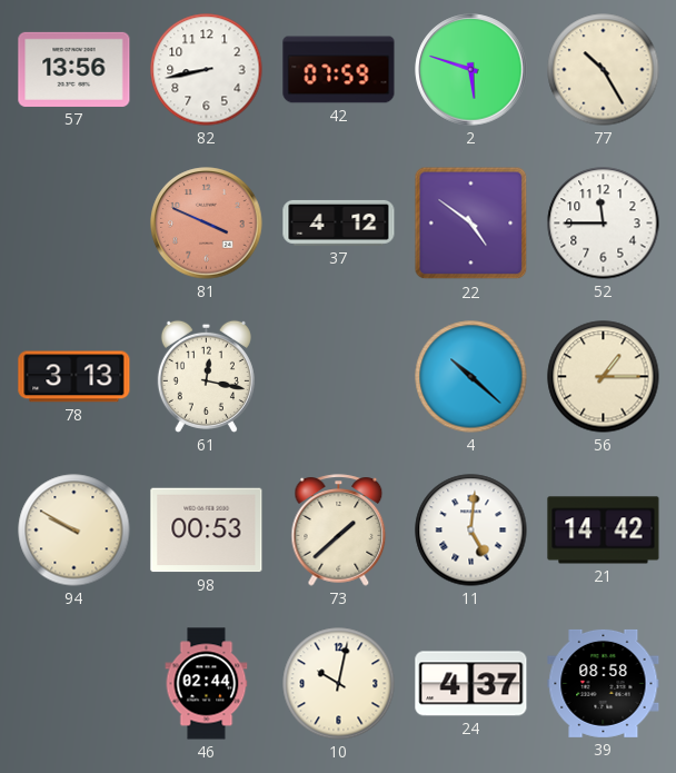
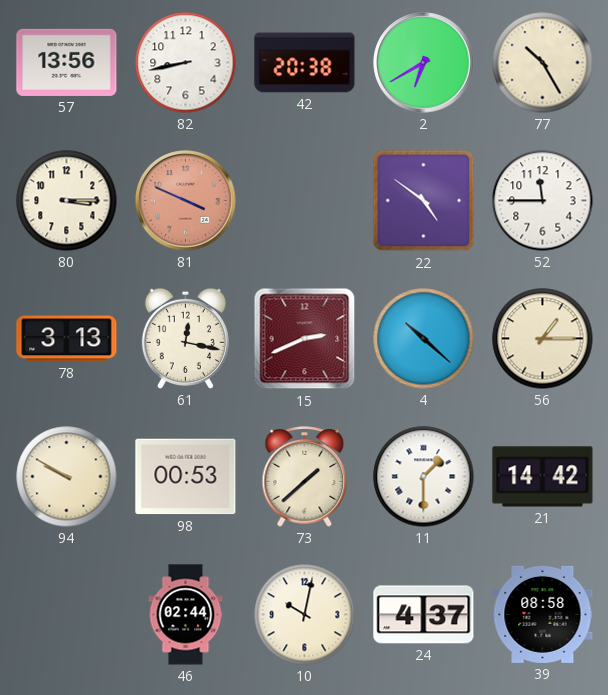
42: 07:59 -> 20:38 (305, 63)
2: 5:48 -> 6:40 (424, 63)
80: none -> 3:15 (67, 201)
37: 4:12 -> none (339, 222)
15: none -> 2:41 (305, 339)
11: 5:01 -> 1:30 (424, 477)
